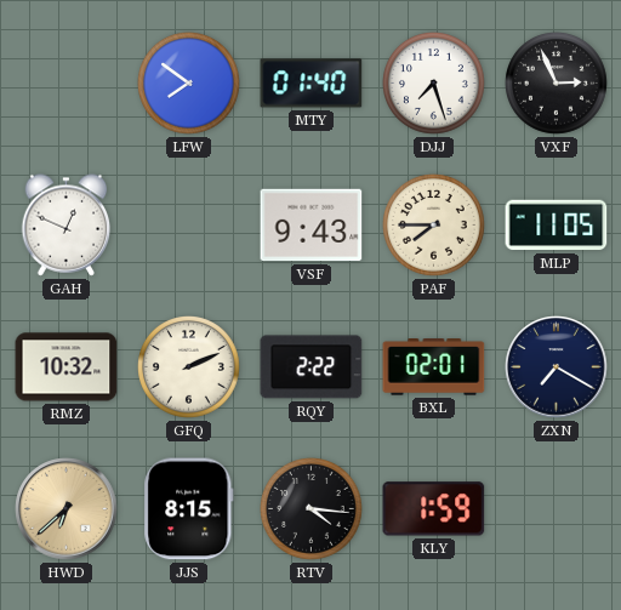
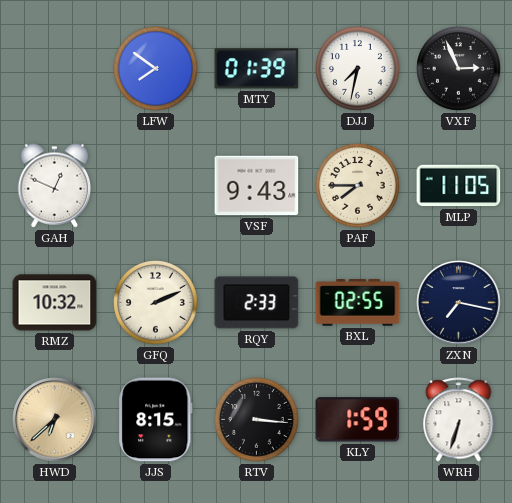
MTY: 01:40 -> 01:39 (257, 69)
DJJ: 7:27 -> 7:32 (358, 69)
RQY: 2:22 -> 2:33 (257, 303)
BXL: 02:01 -> 02:55 (358, 303)
ZXN: 7:20 -> 7:17 (459, 303)
RTV: 4:16 -> 3:16 (257, 420)
WRH: none -> 6:33 (459, 420)
